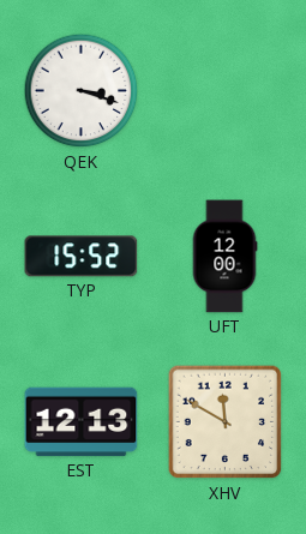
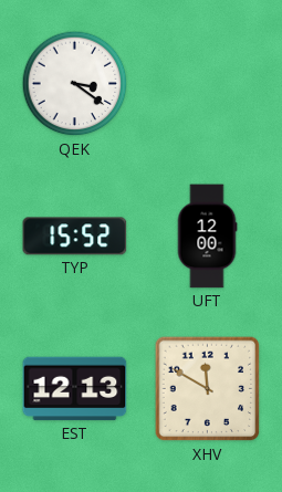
QEK: 3:18 -> 3:21 (75, 84)
